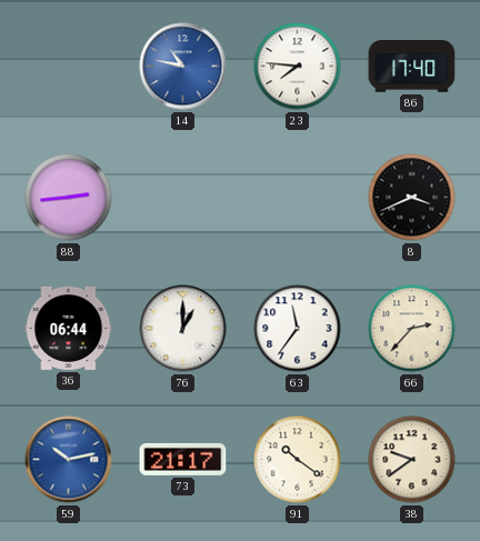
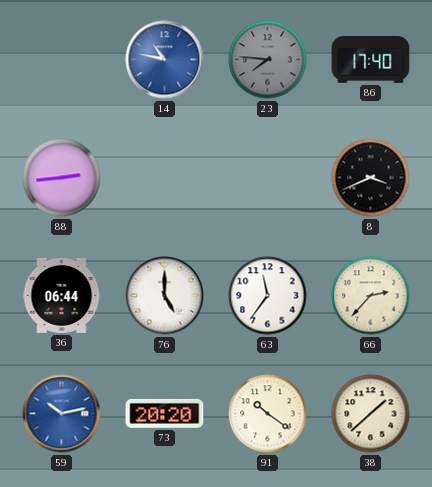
23 dial: white -> grey (268, 60)
76: 1:00 -> 5:00 (165, 296)
73: 21:17 -> 20:20 (165, 413)
38: 9:39 -> 1:38 (371, 414)
